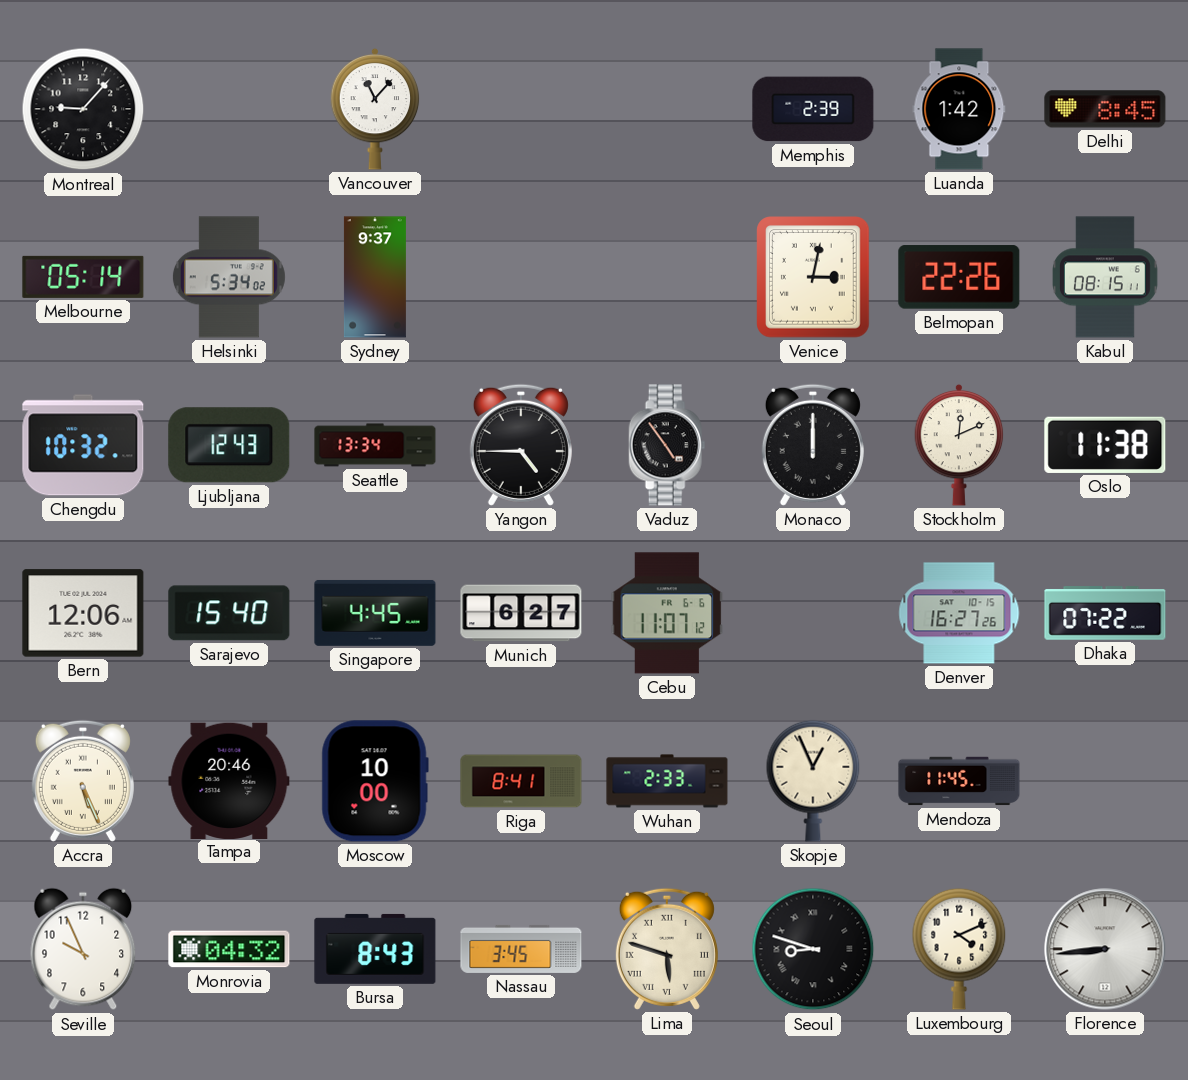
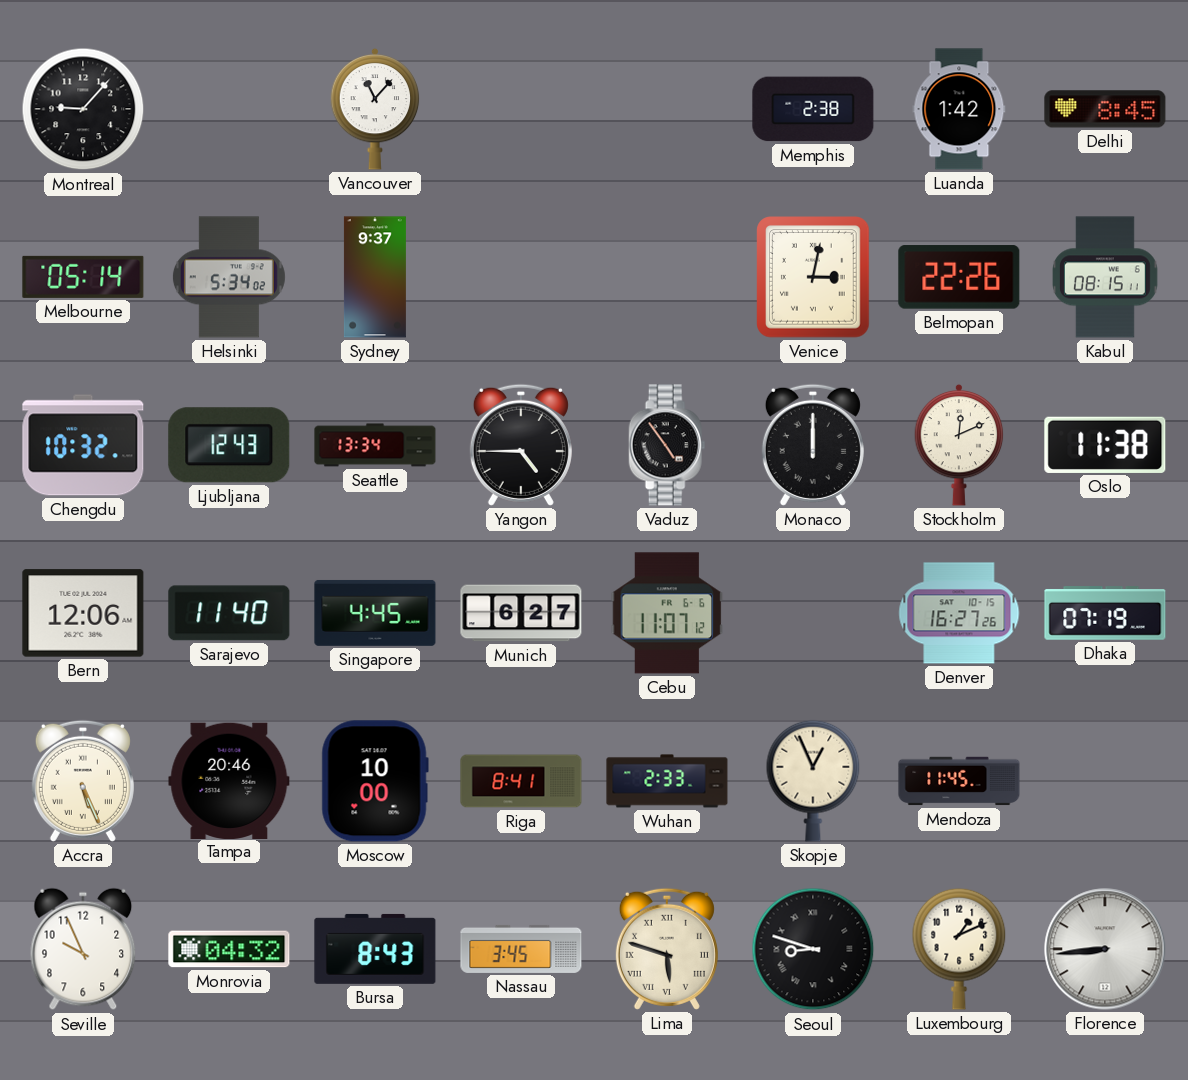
Memphis: 2:39 -> 2:38 (813, 109)
Sarajevo: 15:40 -> 11:40 (229, 613)
Dhaka: 07:22 -> 07:19 (1105, 613)
Luxembourg: 4:11 -> 1:11 (959, 949)
